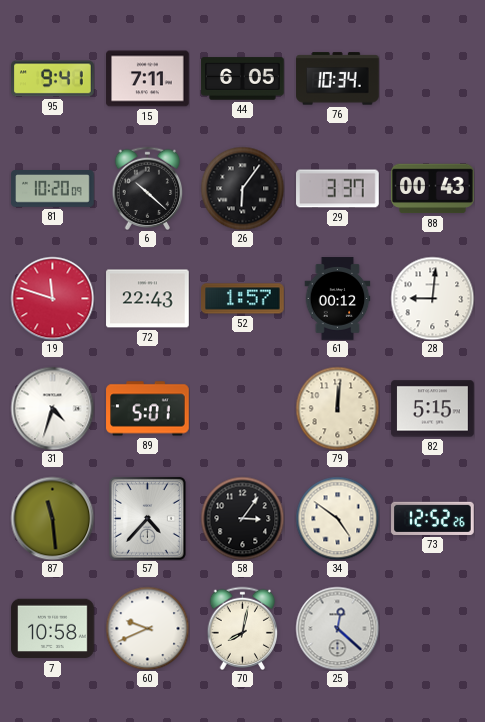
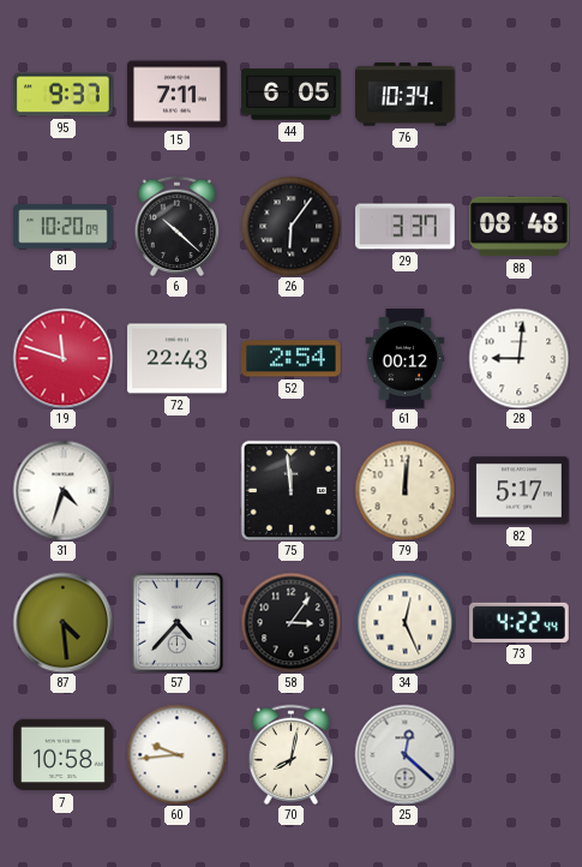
95: 9:41 -> 9:37 (64, 95)
88: 00:43 -> 08:48 (520, 227)
52: 1:57 -> 2:54 (292, 359)
89: 5:01 -> none (148, 409)
75: none -> 11:59 (290, 490)
82: 5:15 -> 5:17 (520, 491)
87: 11:29 -> 4:29 (62, 622)
34: 4:51 -> 12:26 (404, 622)
73: 12:52 -> 4:22 (520, 622)
60: 9:41 -> 9:44 (176, 754)
